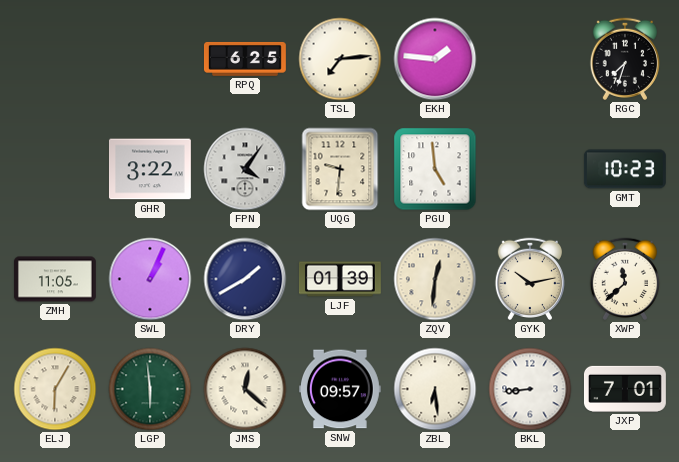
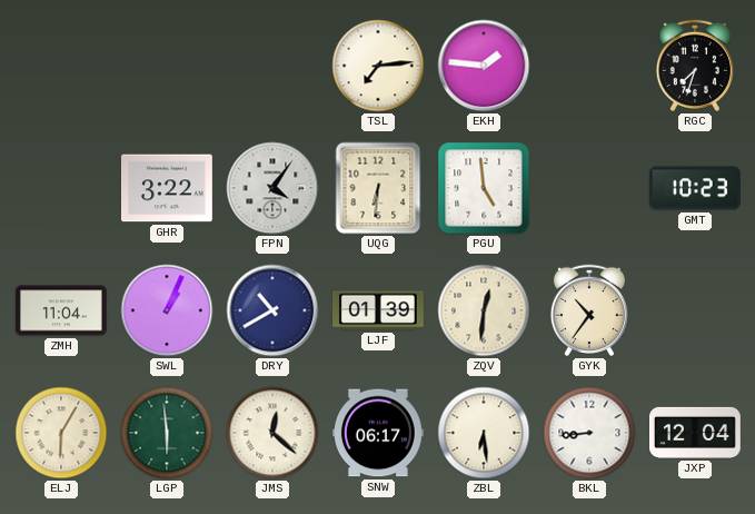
RPQ: 6:25 -> none (245, 59)
UQG: 9:31 -> 6:31 (378, 188)
ZMH: 11:05 -> 11:04 (61, 310)
DRY: 1:40 -> 10:40 (272, 310)
GYK: 10:13 -> 10:36 (588, 310)
XWP: 11:38 -> none (624, 279)
SNW: 09:57 -> 06:17 (378, 433)
JXP: 7:01 -> 12:04 (695, 433)
